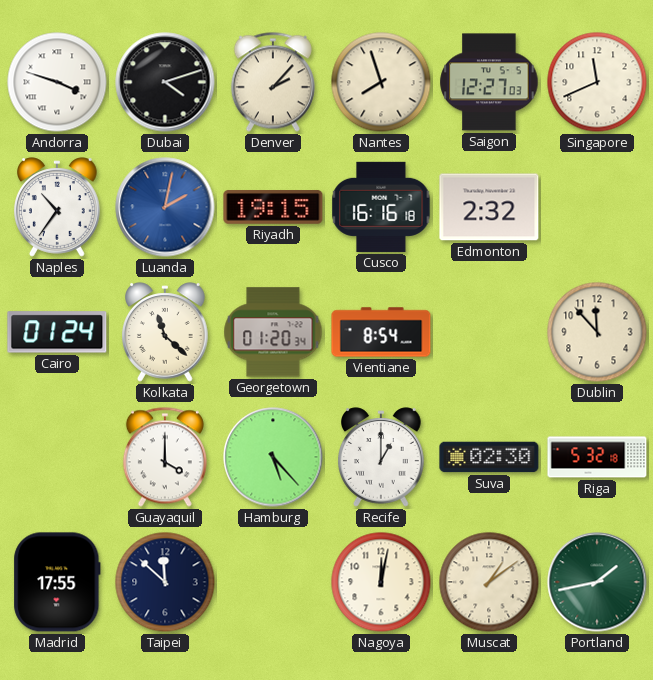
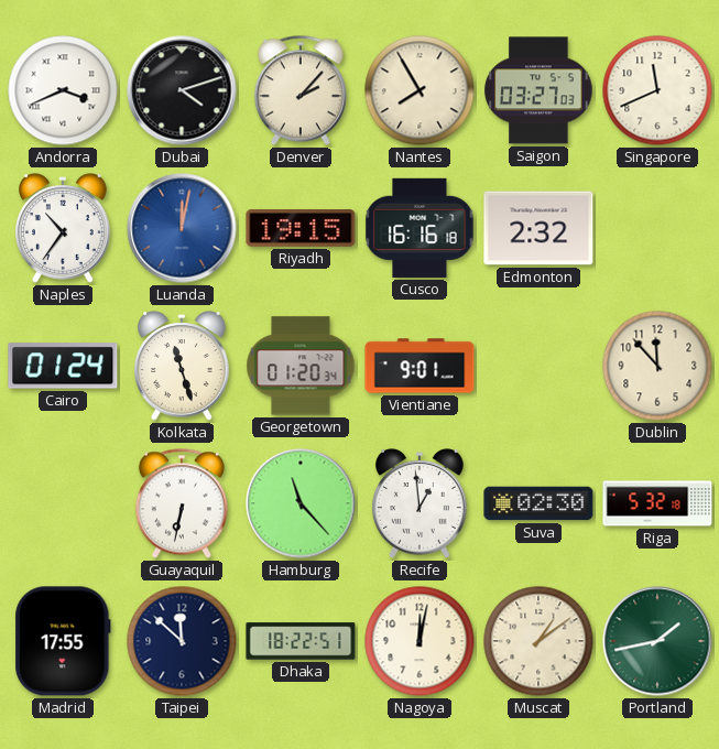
Andorra: 3:48 -> 3:41 (63, 90)
Nantes: 7:57 -> 7:55 (420, 90)
Saigon: 12:27 -> 03:27 (538, 90)
Luanda: 2:02 -> 12:02 (182, 228)
Kolkata: 11:22 -> 11:27 (183, 366)
Vientiane: 8:54 -> 9:01 (420, 366)
Guayaquil: 4:00 -> 6:32 (182, 503)
Hamburg: 5:23 -> 11:23 (301, 503)
Recife: 1:00 -> 12:59 (421, 503)
Dhaka: none -> 18:22 (301, 641)
